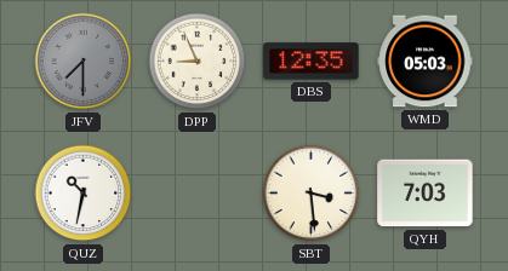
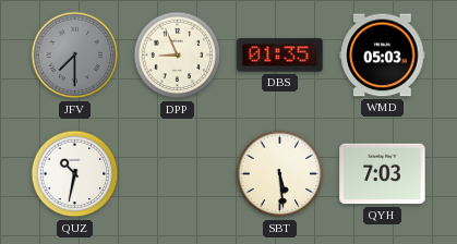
DBS: 12:35 -> 01:35 (280, 56)
SBT: 3:29 -> 5:29 (280, 174)
